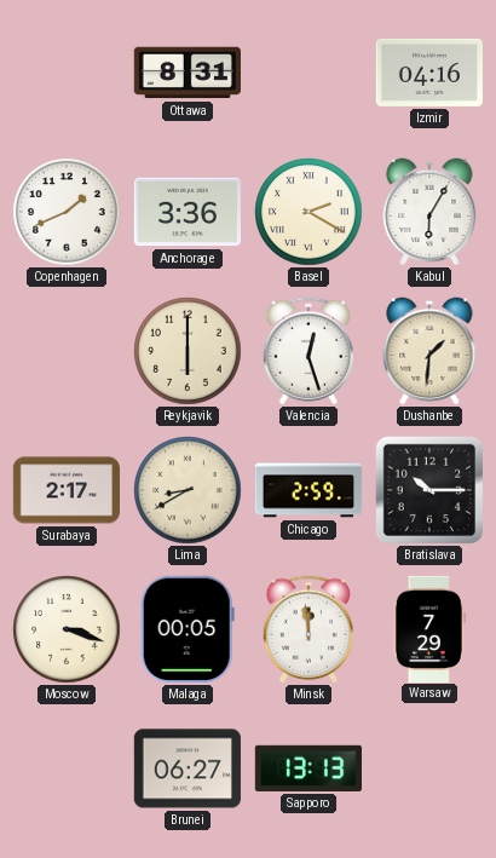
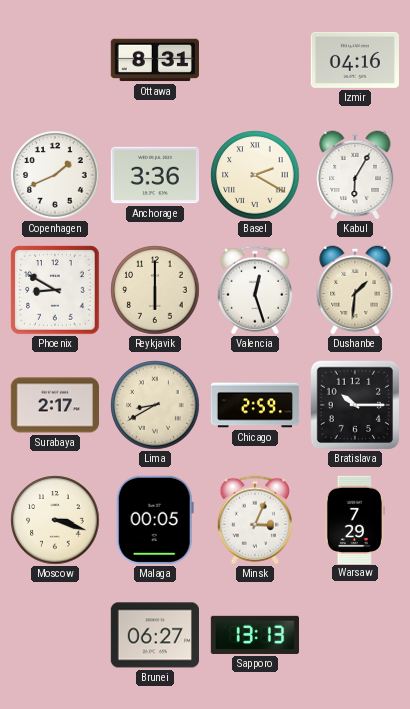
Phoenix: none -> 8:50 (55, 290)
Minsk: 11:59 -> 3:04 (254, 520)
